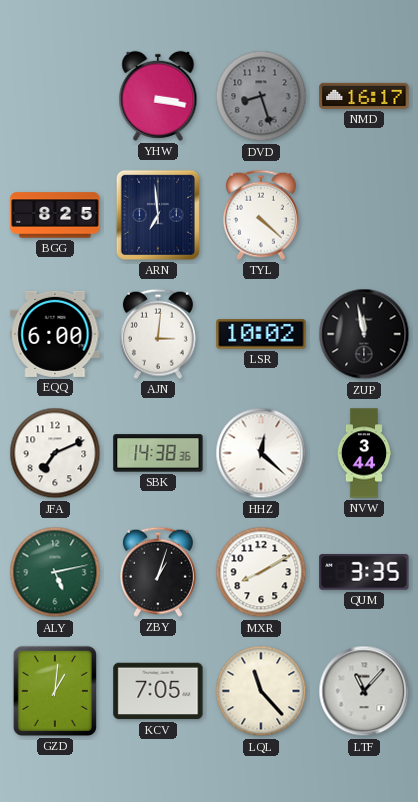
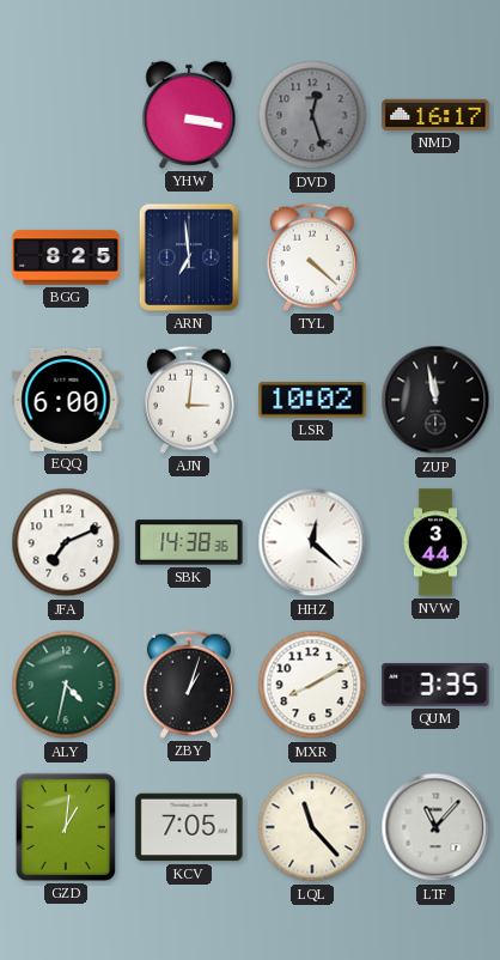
DVD: 8:27 -> 12:27 (312, 115)
ALY: 5:13 -> 4:32 (66, 685)
